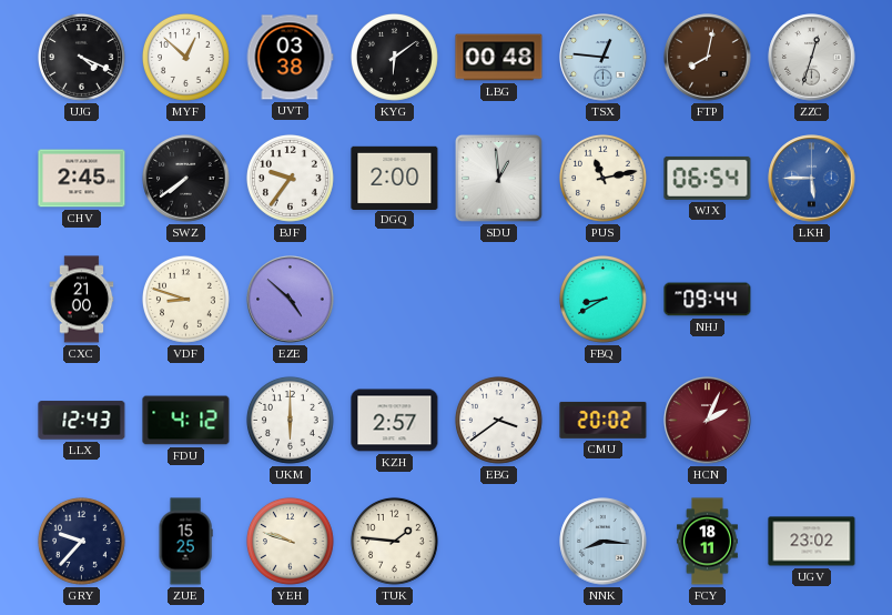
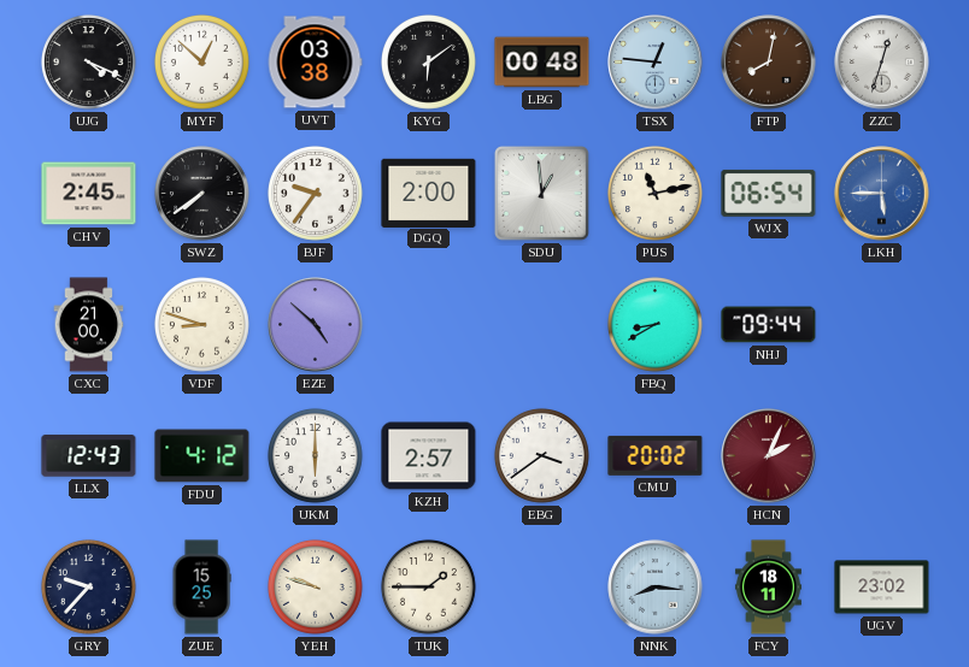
TUK: 1:46 -> 1:45 (428, 586)
